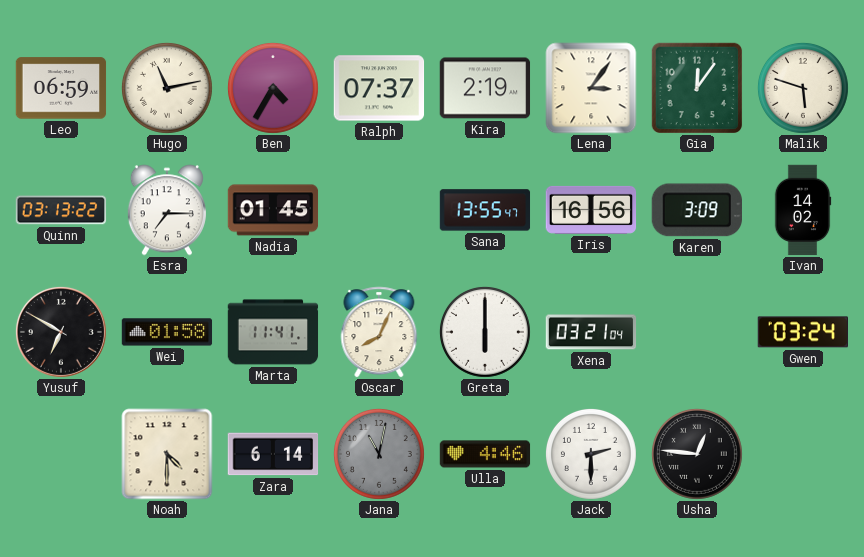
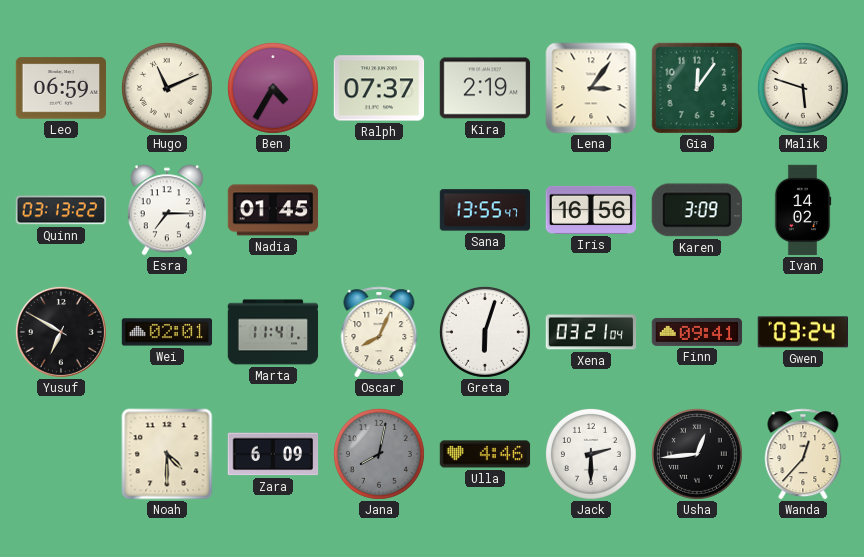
Hugo: 11:13 -> 11:11 (167, 88)
Wei: 01:58 -> 02:01 (167, 332)
Greta: 6:00 -> 6:03 (485, 332)
Finn: none -> 09:41 (697, 332)
Zara: 6:14 -> 6:09 (273, 454)
Jana: 11:02 -> 8:02 (379, 454)
Usha: 12:46 -> 12:44 (697, 454)
Wanda: none -> 12:37 (803, 454)
